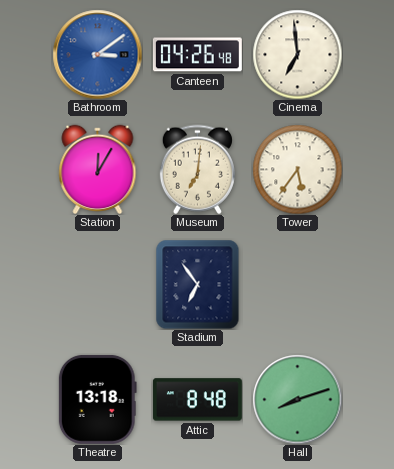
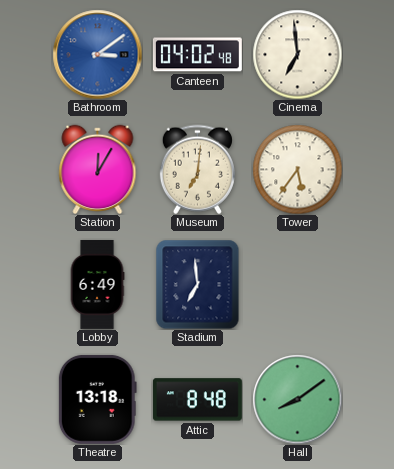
Canteen: 04:26 -> 04:02 (197, 55)
Lobby: none -> 6:49 (97, 284)
Stadium: 6:54 -> 6:59 (198, 284)
Hall: 8:12 -> 8:09 (297, 399)
